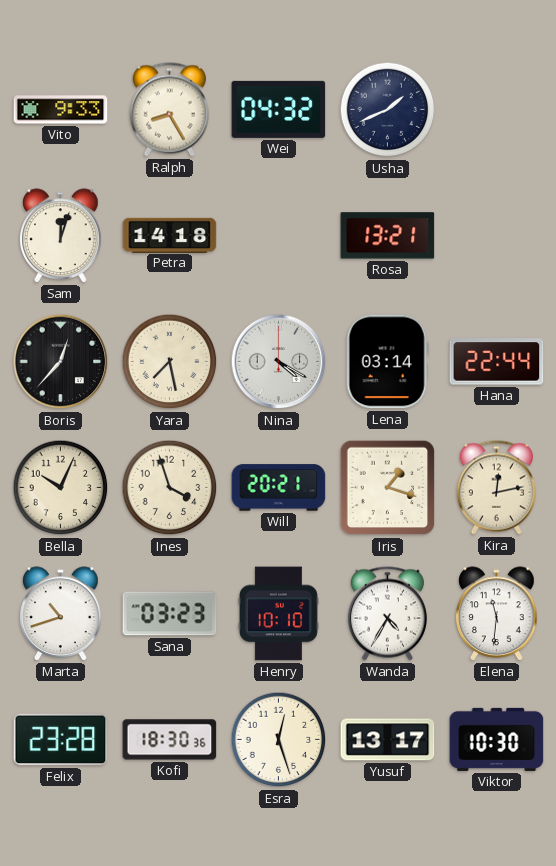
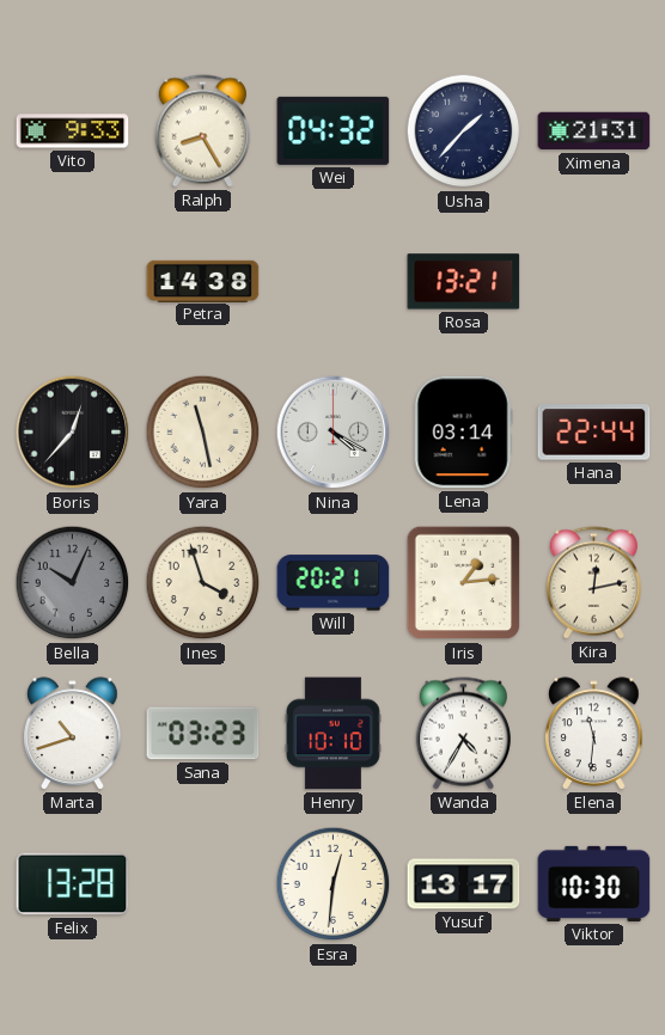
Usha: 1:41 -> 1:37 (464, 131)
Ximena: none -> 21:31 (594, 131)
Sam: 12:03 -> none (61, 236)
Petra: 14:18 -> 14:38 (203, 281)
Yara: 7:28 -> 11:28 (203, 433)
Bella dial: cream -> grey (73, 583)
Iris: 1:18 -> 1:14 (464, 583)
Felix: 23:28 -> 13:28 (73, 884)
Kofi: 18:30 -> none (170, 740)
Esra: 12:27 -> 12:31 (334, 884)
